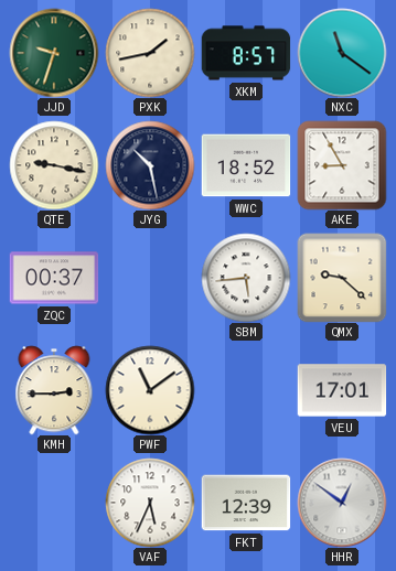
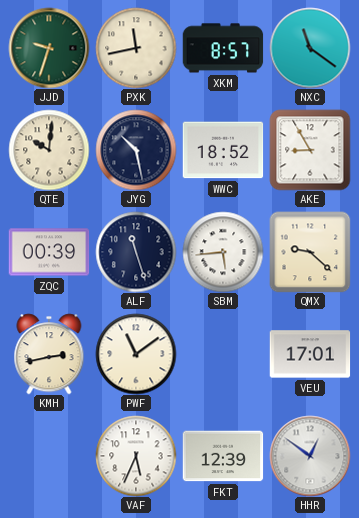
PXK: 1:43 -> 11:43 (136, 48)
QTE: 9:17 -> 10:01 (49, 150)
ZQC: 00:37 -> 00:39 (49, 252)
ALF: none -> 11:27 (136, 252)
KMH: 2:45 -> 2:43 (49, 354)
